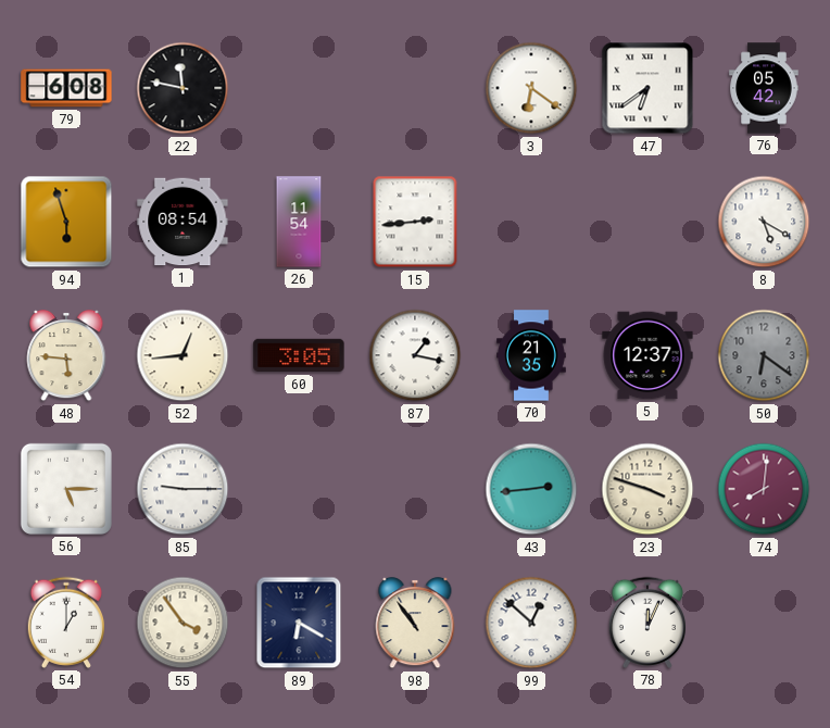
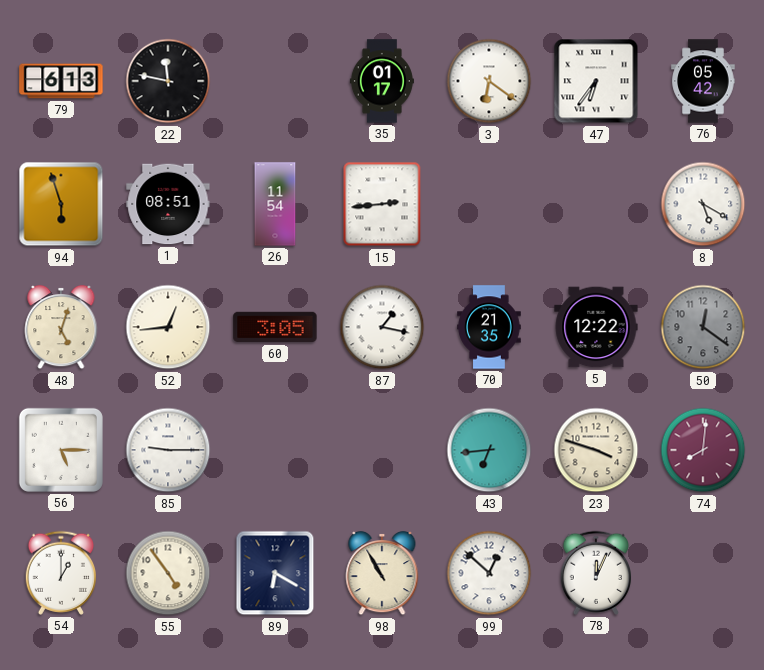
79: 6:08 -> 6:13 (61, 81)
35: none -> 01:17 (382, 81)
47: 6:39 -> 6:36 (596, 81)
1: 08:54 -> 08:51 (168, 204)
48: 5:46 -> 5:03 (61, 327)
5: 12:37 -> 12:22 (596, 327)
50: 6:21 -> 12:21 (703, 327)
43: 2:44 -> 6:44 (489, 450)
55: 3:54 -> 4:54 (168, 573)
98: 10:54 -> 10:55 (382, 573)
